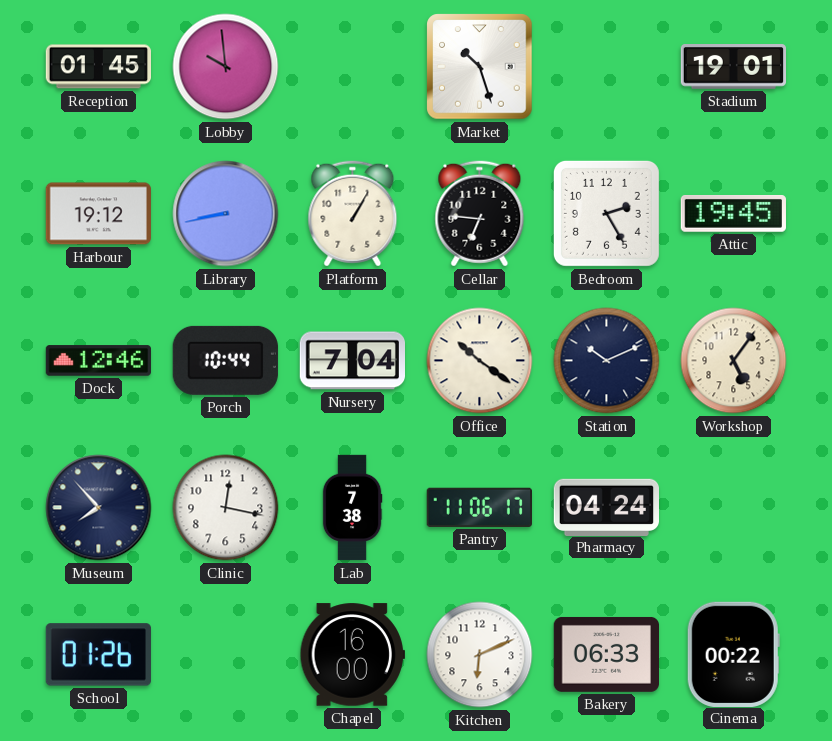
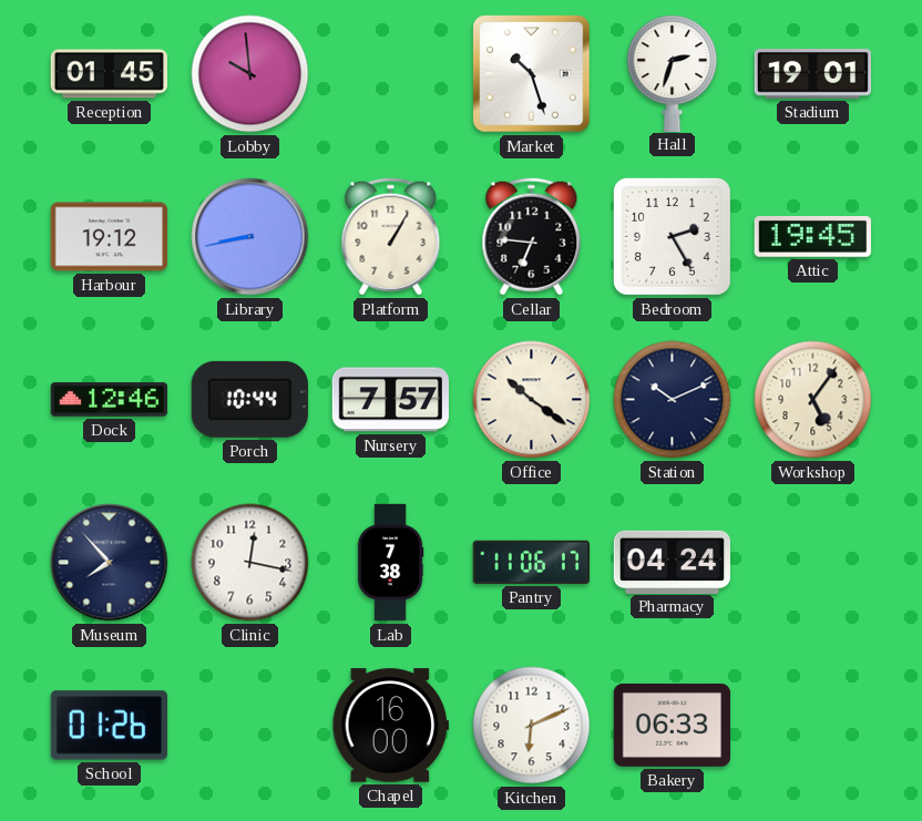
Hall: none -> 2:33 (673, 73)
Nursery: 7:04 -> 7:57 (390, 400)
Cinema: 00:22 -> none (733, 654)
